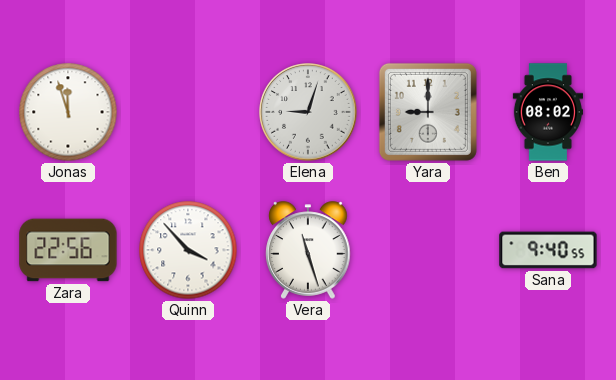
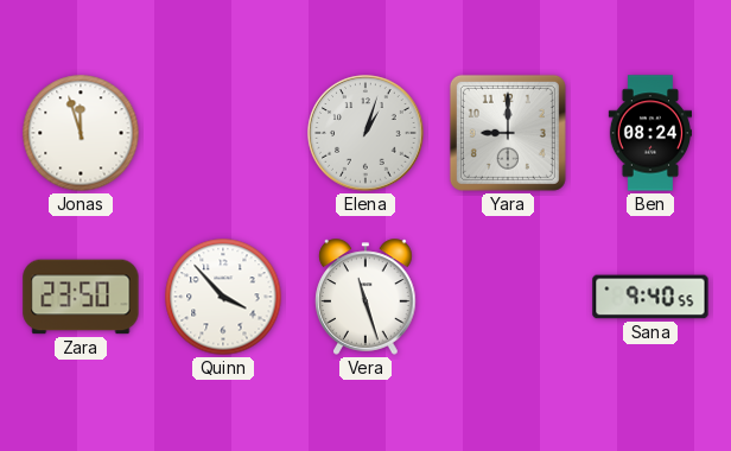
Elena: 9:03 -> 1:03 (366, 133)
Ben: 08:02 -> 08:24 (649, 133)
Zara: 22:56 -> 23:50 (81, 297)
